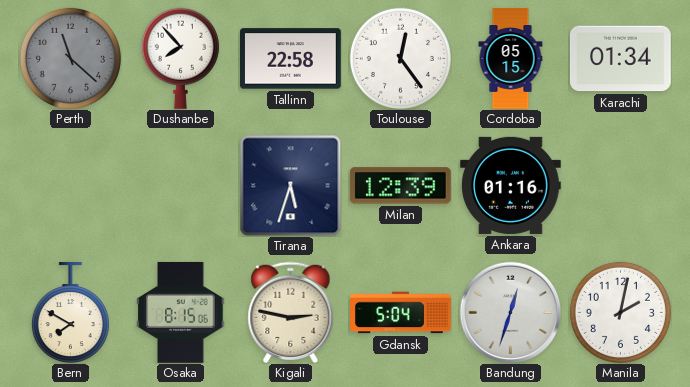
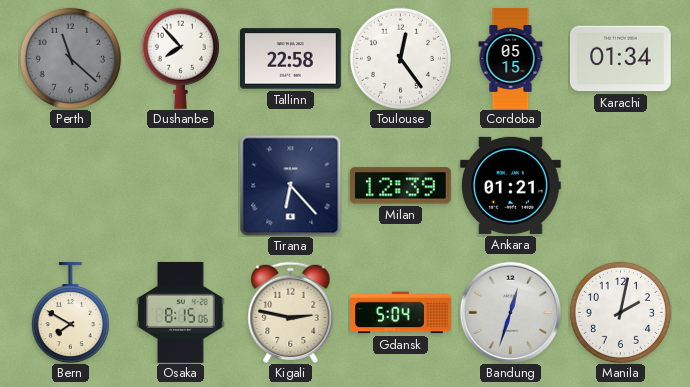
Tirana: 5:33 -> 6:23 (290, 185)
Ankara: 01:16 -> 01:21 (511, 185)
